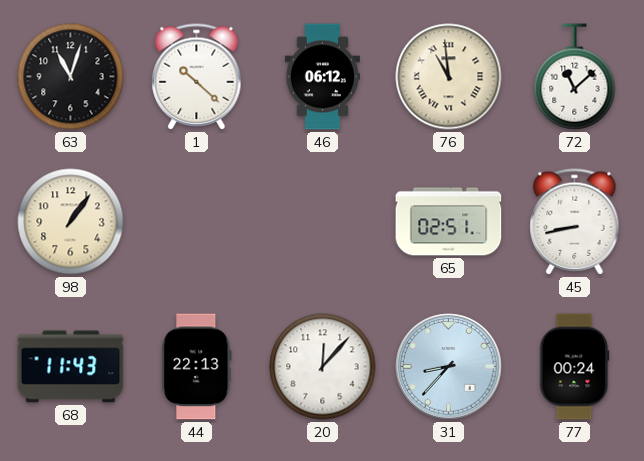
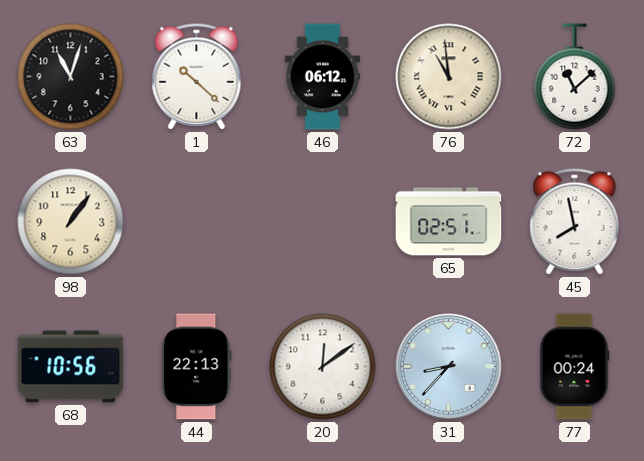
45: 8:43 -> 7:58 (575, 222)
68: 11:43 -> 10:56 (71, 367)
20: 12:07 -> 12:09 (323, 367)
